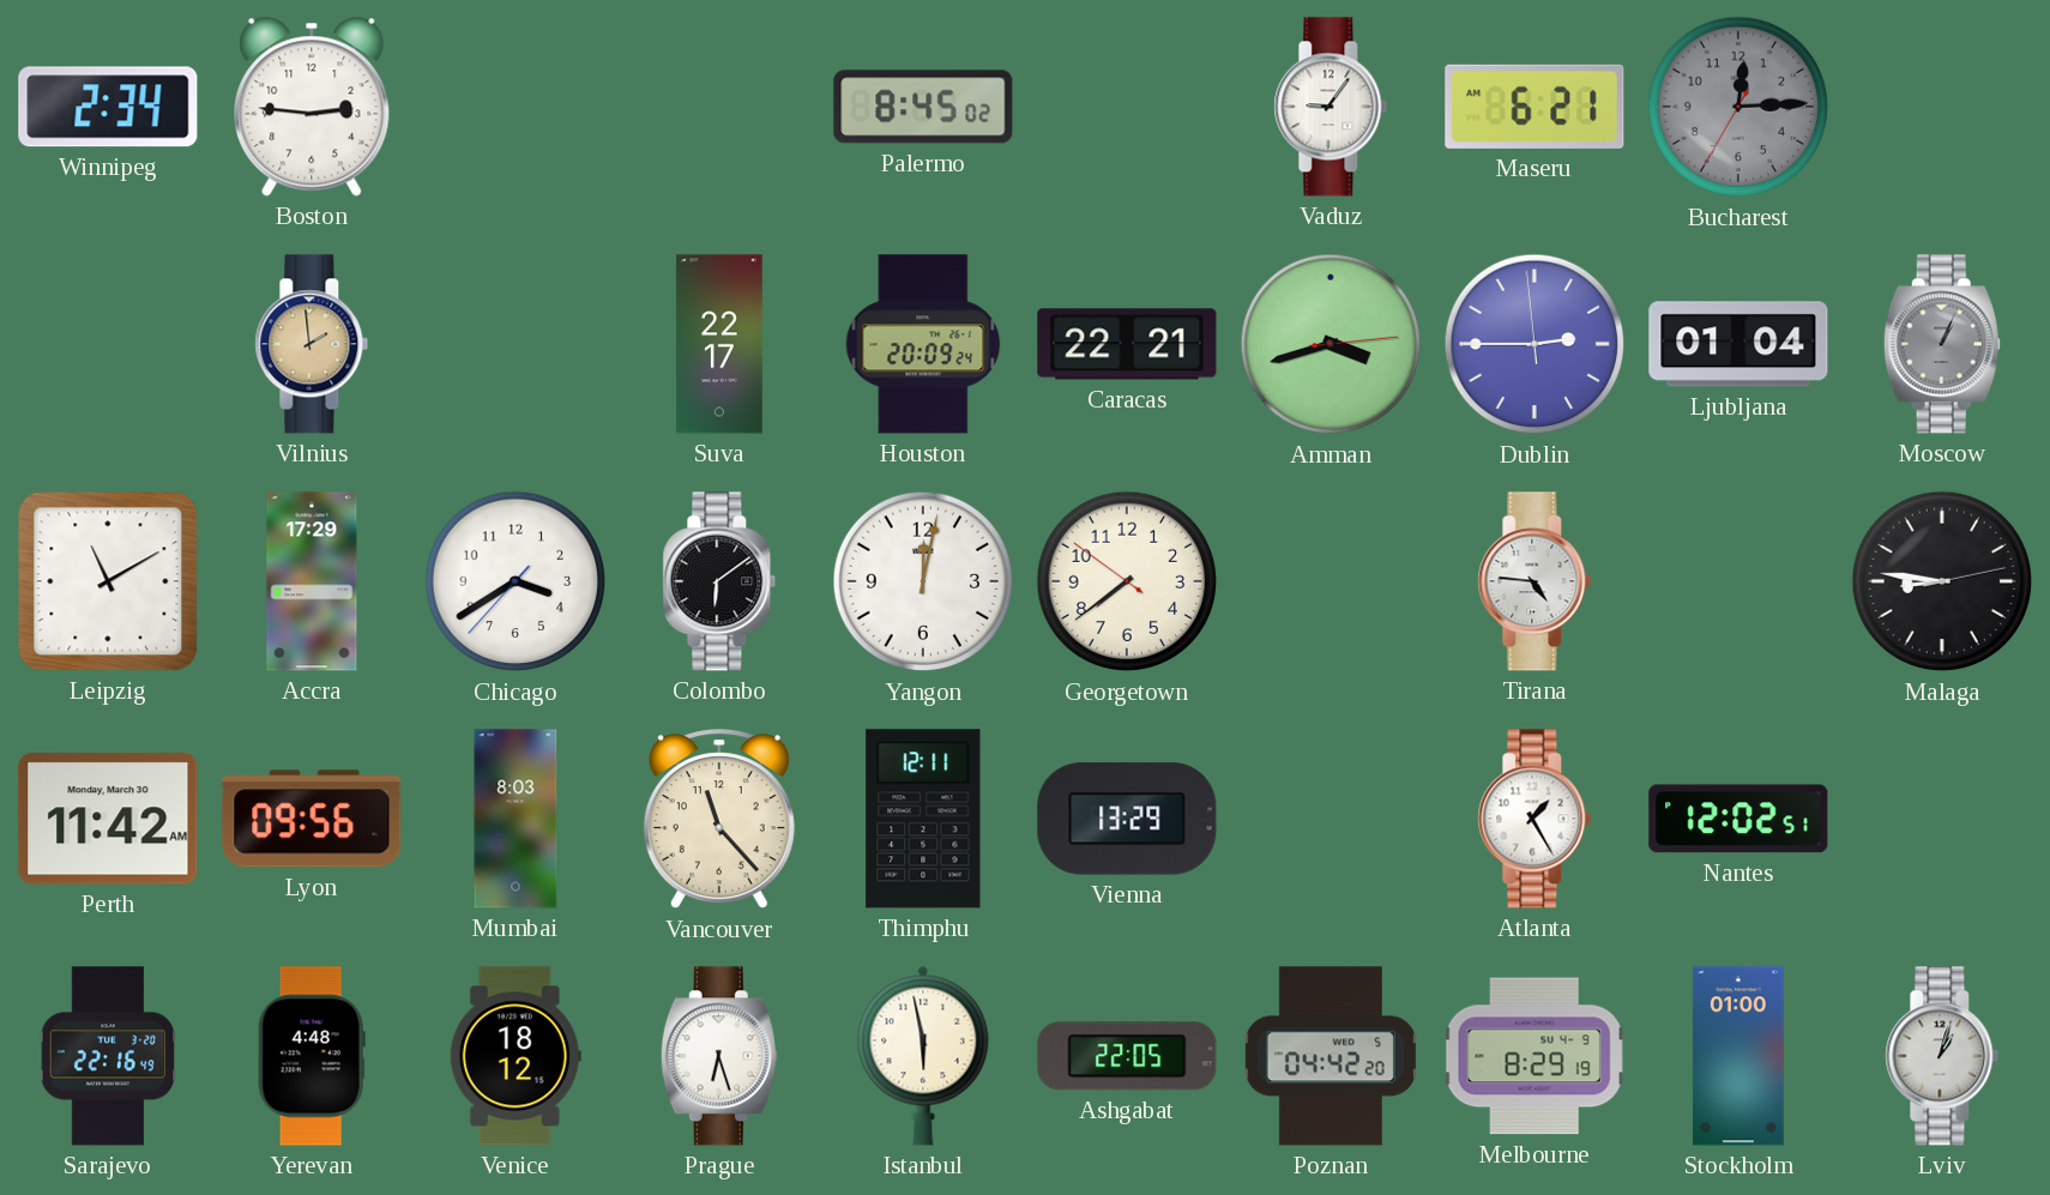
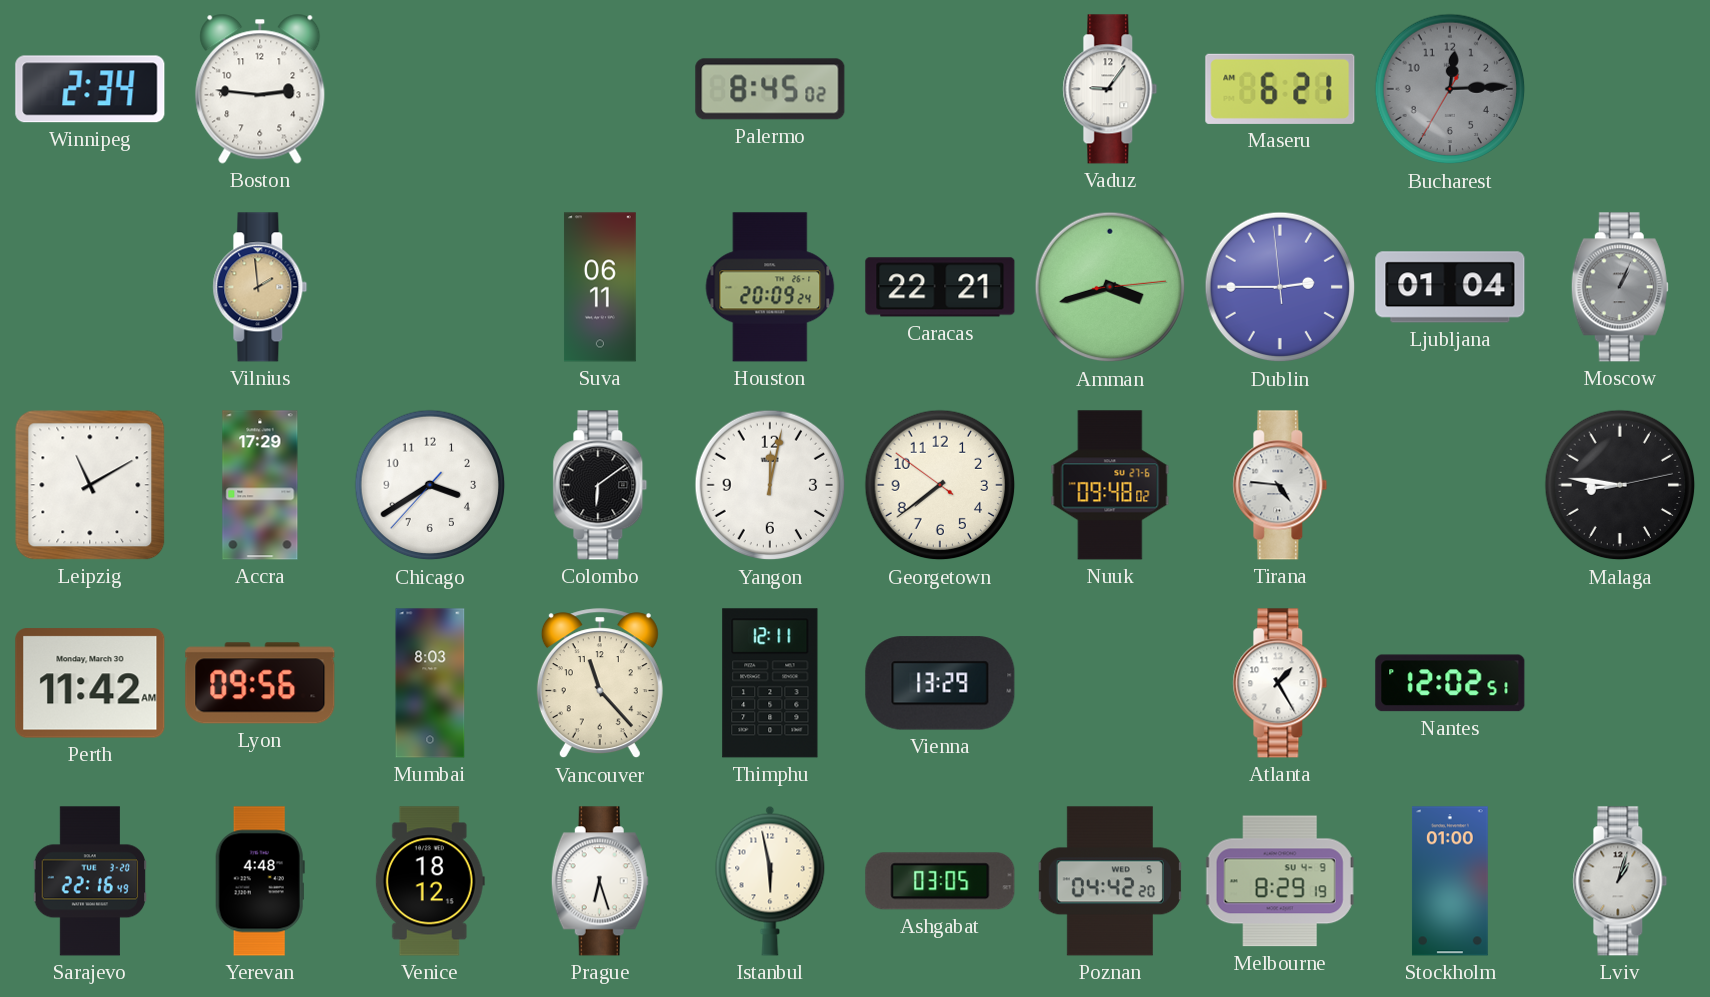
Suva: 22:17 -> 06:11 (600, 287)
Nuuk: none -> 09:48 (1110, 485)
Ashgabat: 22:05 -> 03:05 (940, 881)
